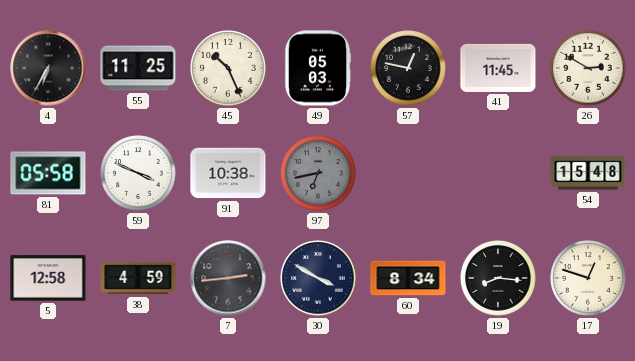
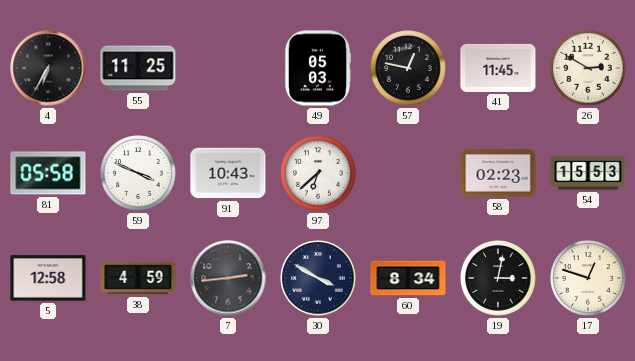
45: 10:26 -> none (228, 68)
91: 10:38 -> 10:43 (228, 173)
97: 6:43 -> 6:38 (318, 173)
97 dial: grey -> white (318, 173)
58: none -> 02:23 (498, 173)
54: 15:48 -> 15:53 (588, 173)
19: 8:16 -> 3:02 (498, 278)
